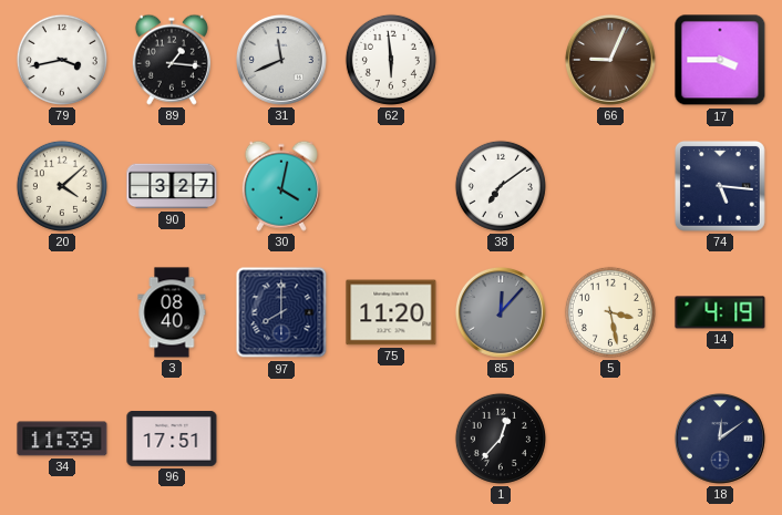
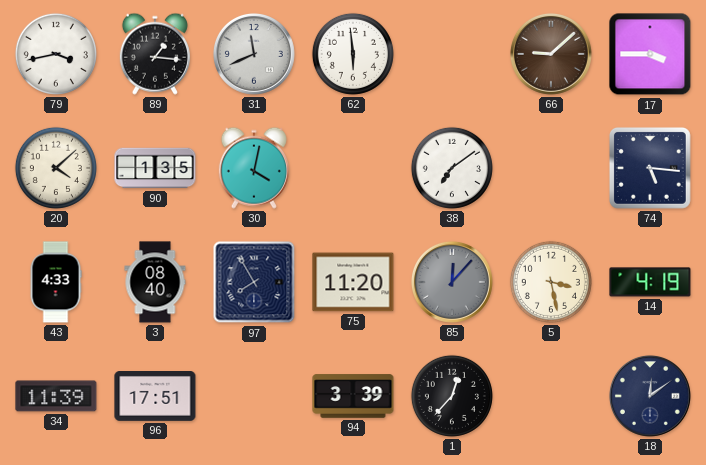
66: 9:04 -> 9:08 (551, 54)
90: 3:27 -> 1:35 (155, 168)
43: none -> 4:33 (56, 282)
97: 8:00 -> 7:55 (254, 282)
94: none -> 3:39 (353, 396)
